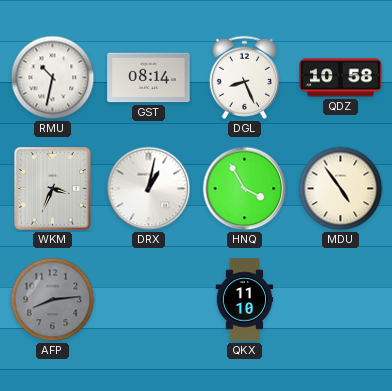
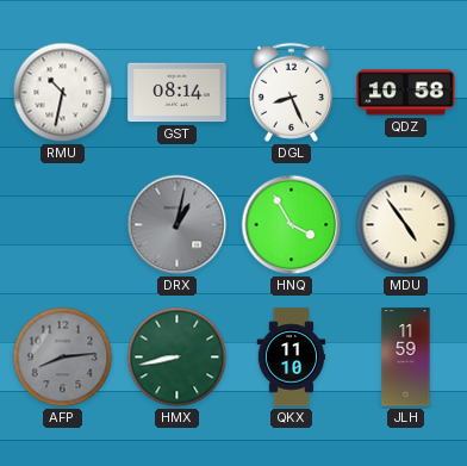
WKM: 3:34 -> none (53, 189)
DRX dial: white -> grey (178, 225)
HMX: none -> 8:43 (178, 358)
JLH: none -> 11:59 (406, 358)
